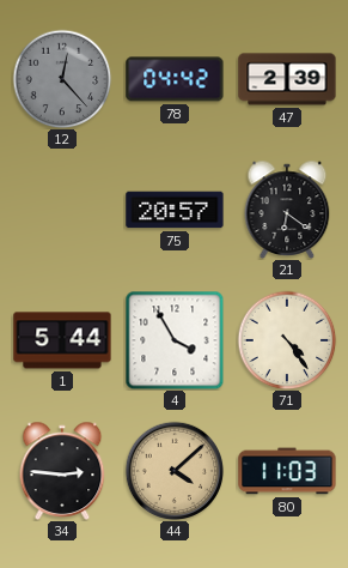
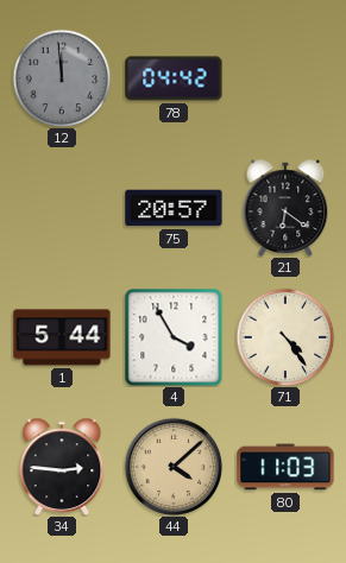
12: 12:23 -> 11:59 (62, 78)
47: 2:39 -> none (287, 79)
